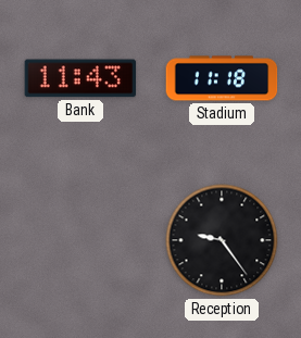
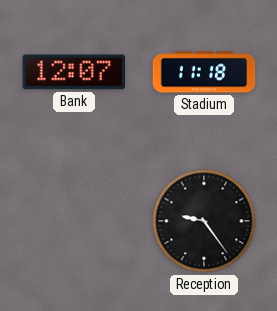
Bank: 11:43 -> 12:07 (74, 72)
